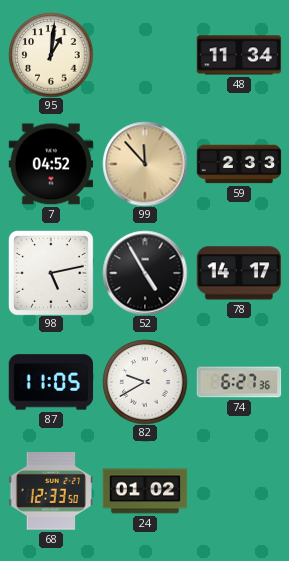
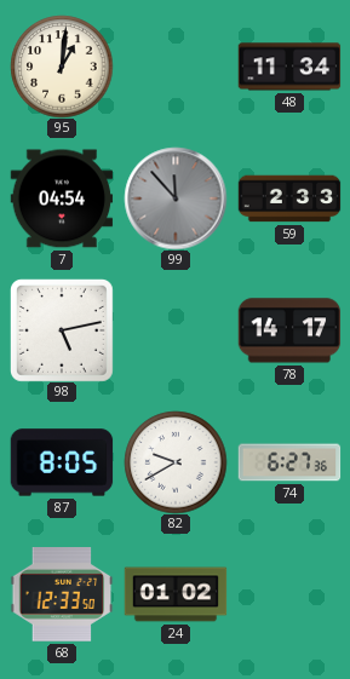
7: 04:52 -> 04:54 (62, 198)
99 dial: champagne -> grey (176, 198)
52: 4:55 -> none (145, 273)
87: 11:05 -> 8:05 (62, 462)
